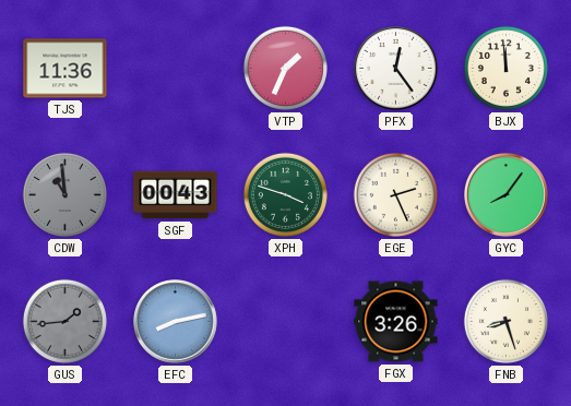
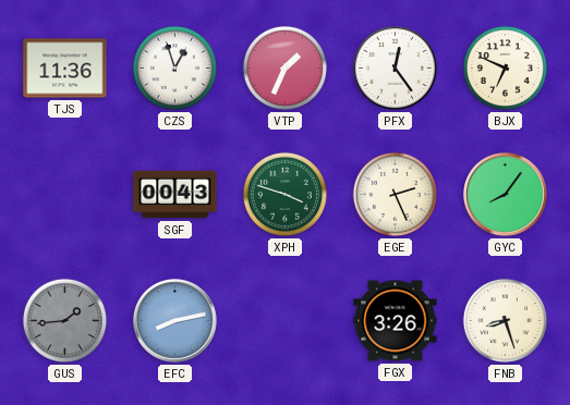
CZS: none -> 12:57 (174, 67)
BJX: 11:59 -> 6:49 (505, 67)
CDW: 10:59 -> none (64, 194)
